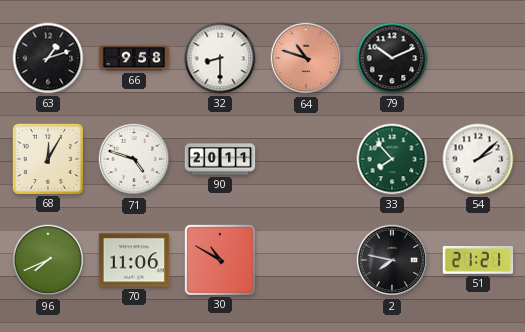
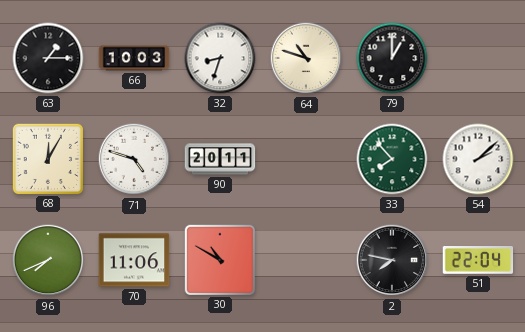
63: 1:12 -> 1:15 (48, 58)
66: 9:58 -> 10:03 (134, 58)
32: 8:30 -> 8:33 (220, 58)
64 dial: salmon -> cream (306, 58)
79: 10:11 -> 1:00 (392, 58)
51: 21:21 -> 22:04 (478, 261)
